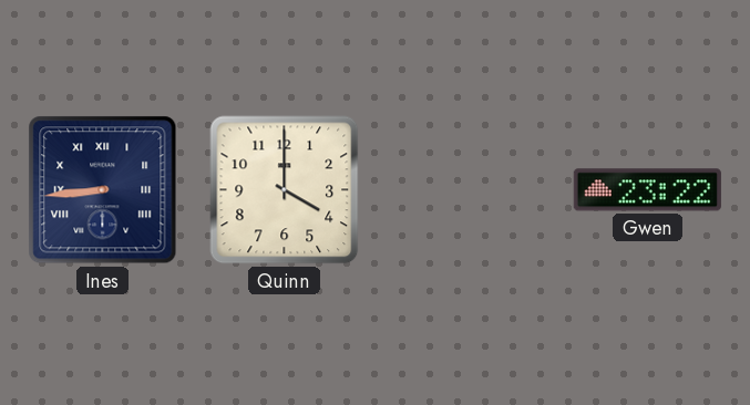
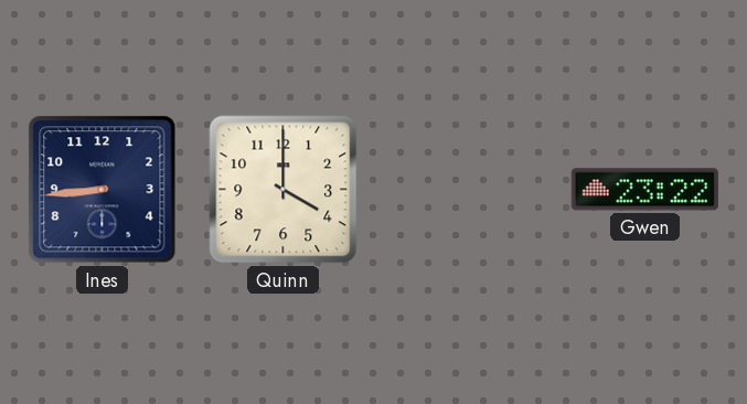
Ines numerals: Roman -> Arabic (103, 190)
